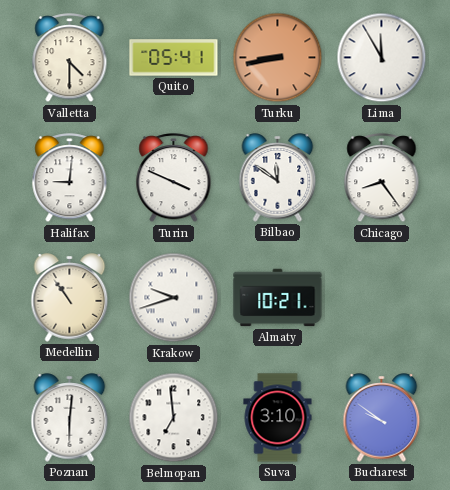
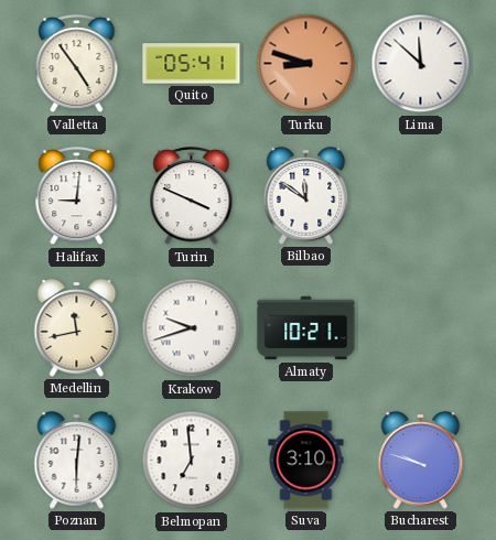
Valletta: 4:30 -> 4:54 (77, 64)
Turku: 8:43 -> 8:48 (306, 64)
Lima: 11:55 -> 11:52 (421, 64)
Chicago: 8:24 -> none (382, 178)
Medellin: 10:54 -> 11:43 (77, 328)
Bucharest: 9:51 -> 9:48 (421, 461)
